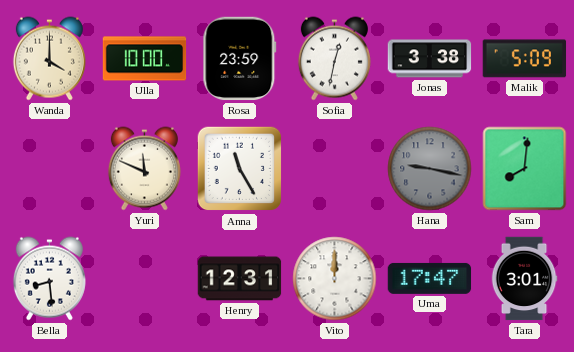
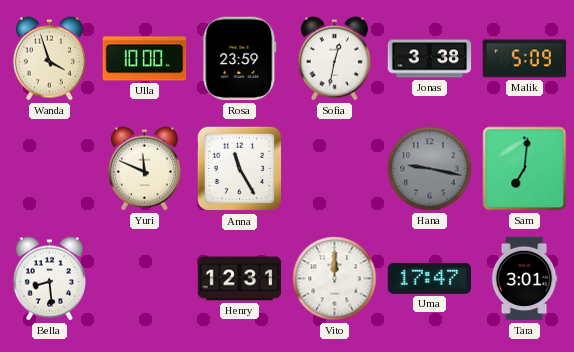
Wanda: 4:00 -> 3:57 (49, 59)
Sam: 8:01 -> 7:01 (525, 169)
